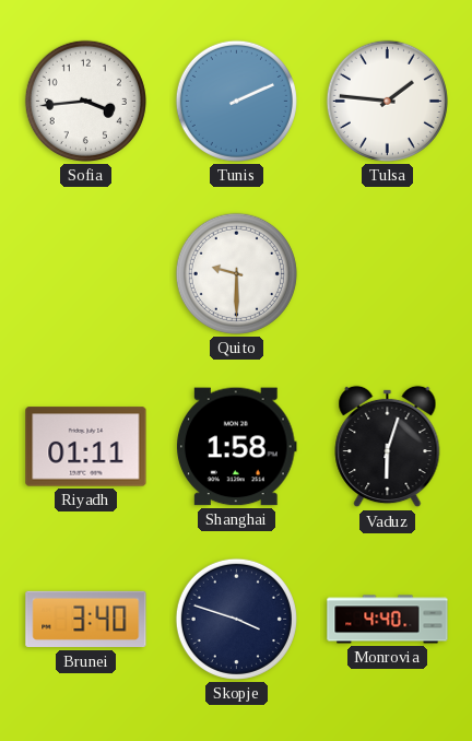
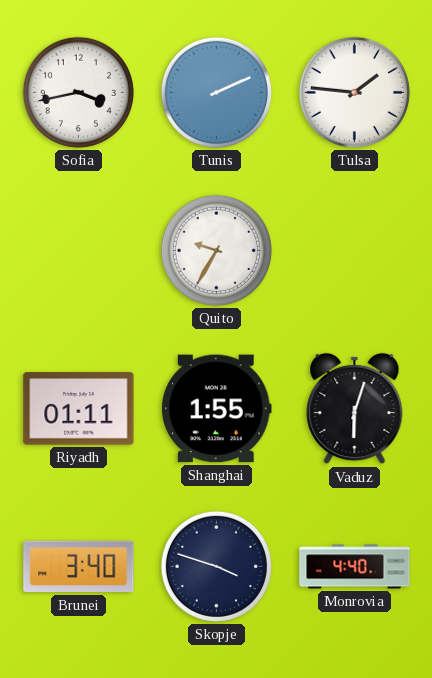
Sofia: 3:44 -> 3:43 (78, 92)
Quito: 9:30 -> 9:35 (216, 250)
Shanghai: 1:58 -> 1:55 (217, 409)
